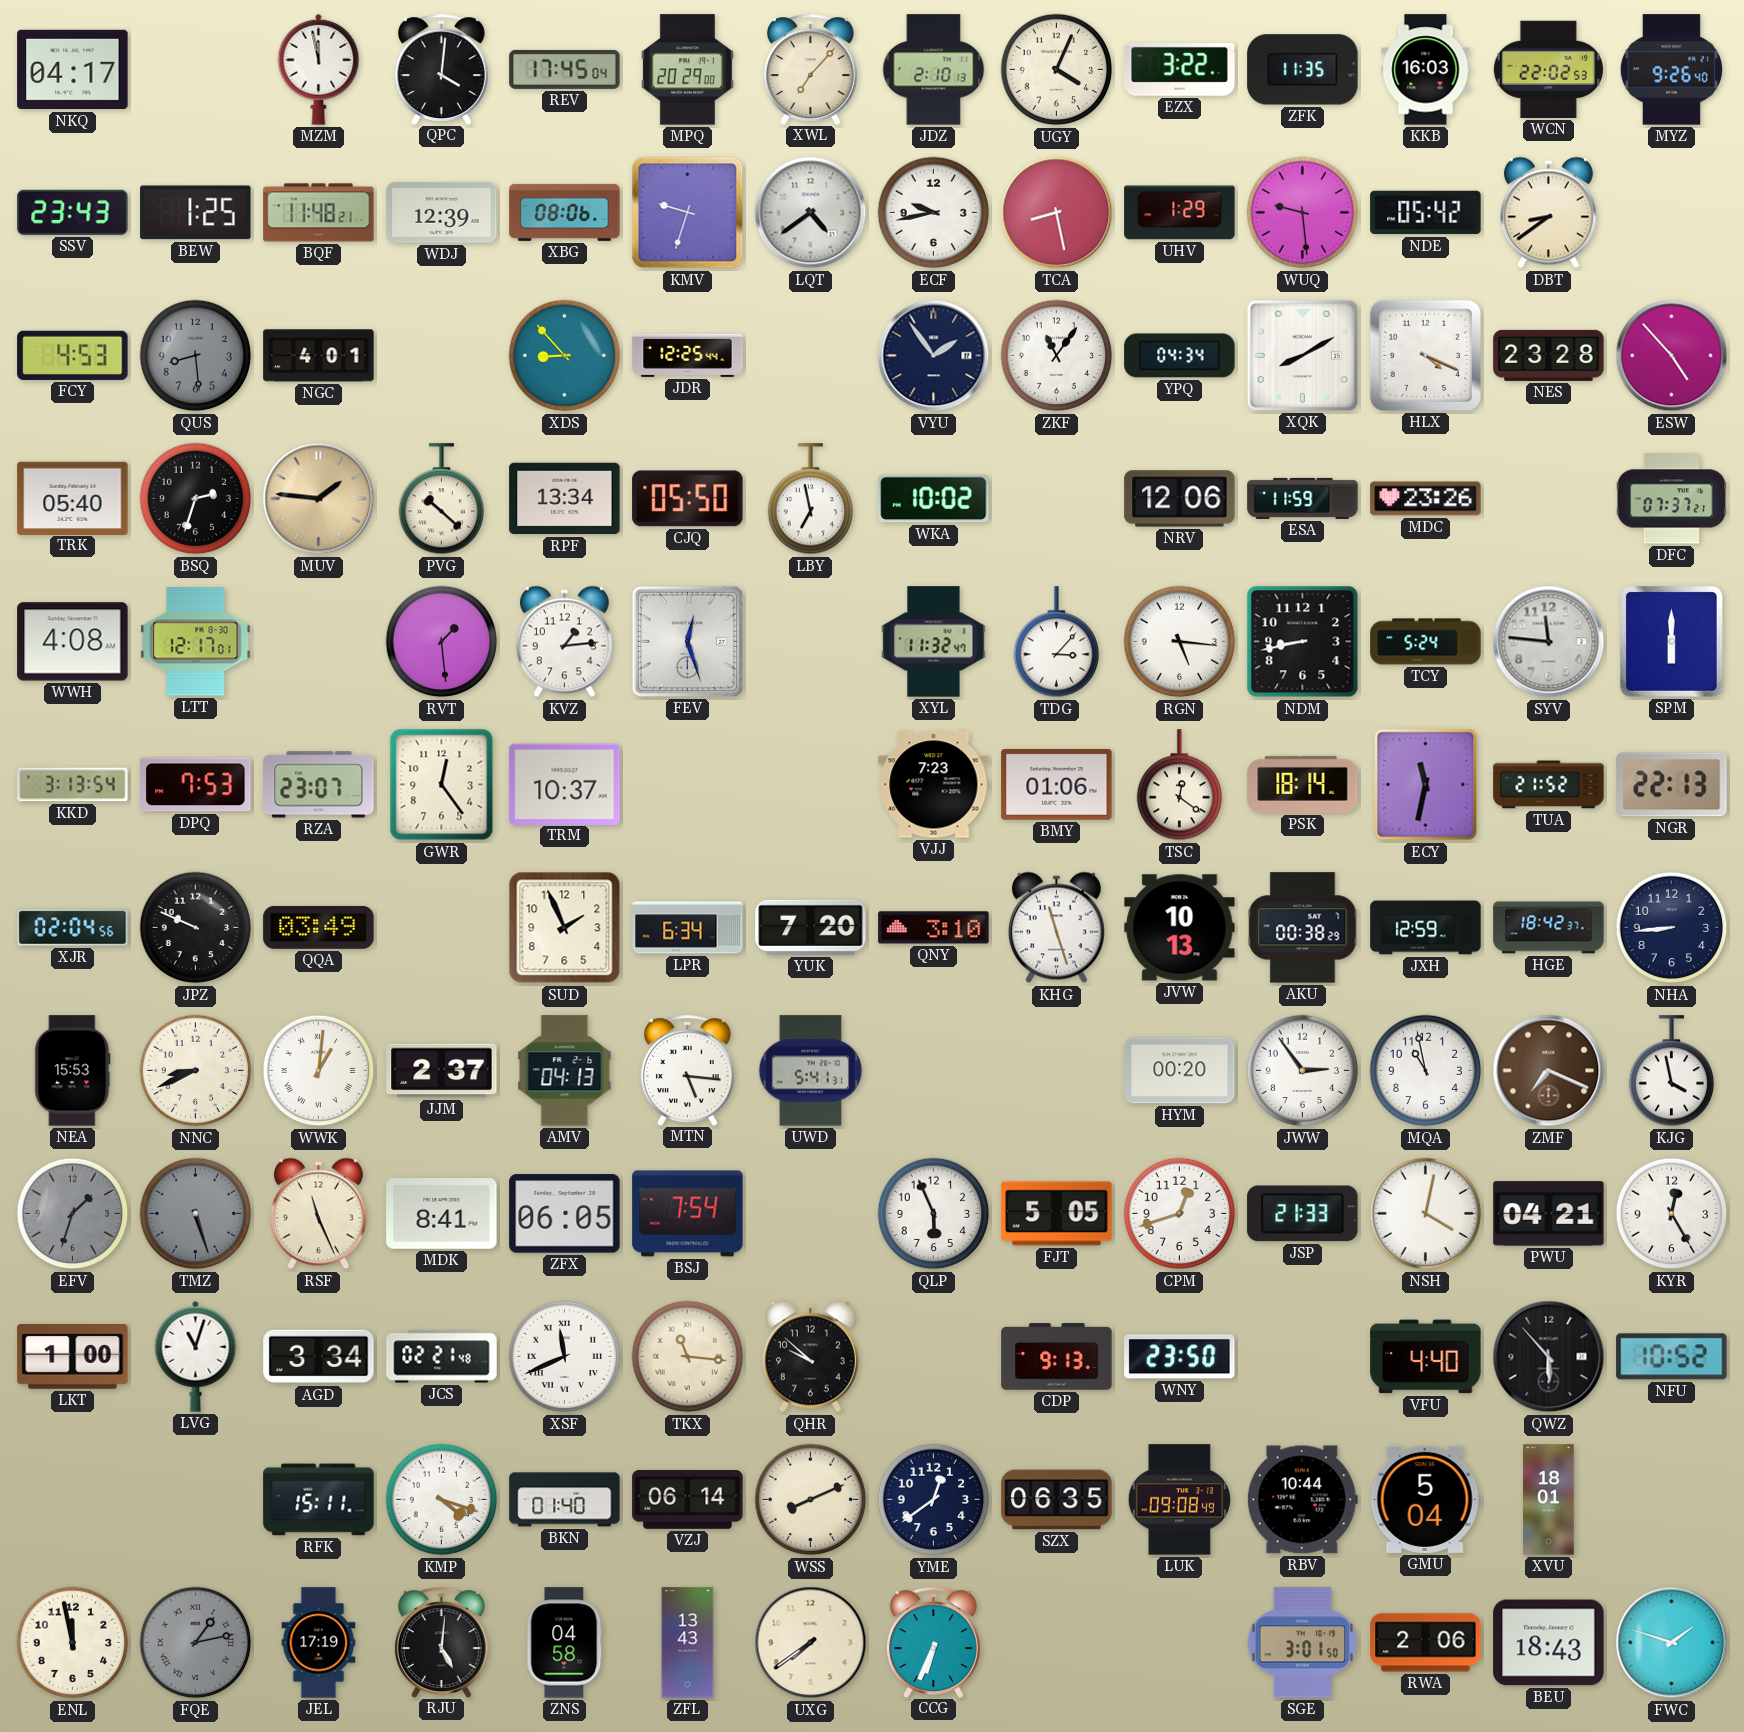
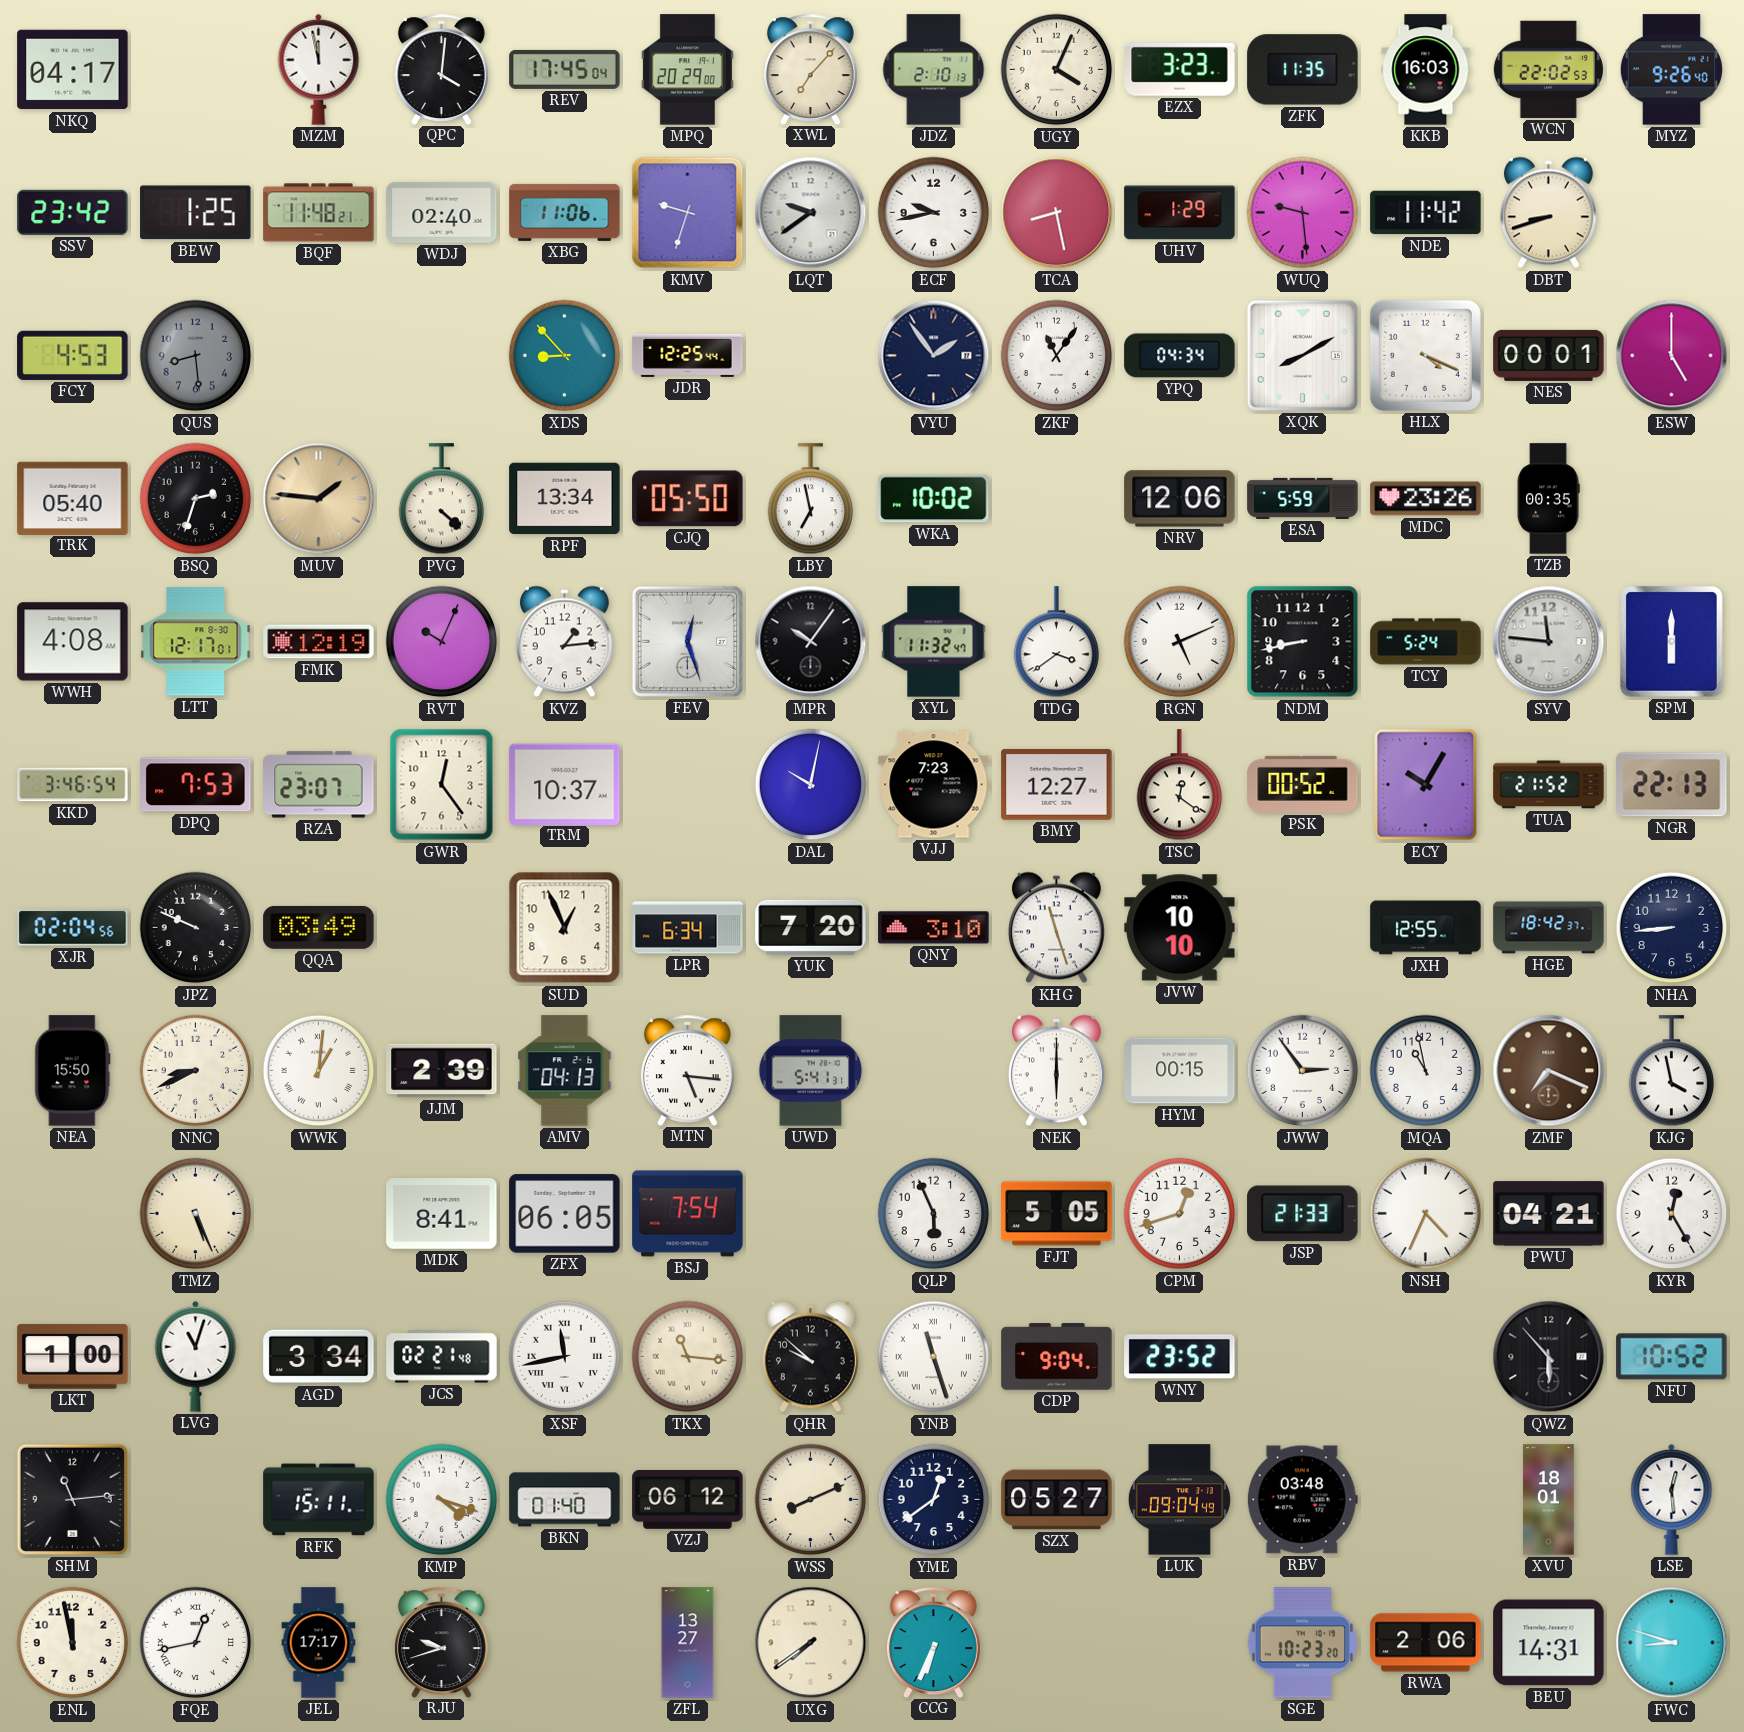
EZX: 3:22 -> 3:23 (1180, 70)
SSV: 23:43 -> 23:42 (73, 212)
WDJ: 12:39 -> 02:40 (442, 213)
XBG: 08:06 -> 11:06 (565, 212)
LQT: 4:39 -> 9:39 (811, 213)
NDE: 05:42 -> 11:42 (1426, 213)
DBT: 8:39 -> 8:42 (1548, 213)
NGC: 4:01 -> none (319, 356)
NES: 23:28 -> 00:01 (1549, 355)
ESW: 4:53 -> 5:00 (1672, 356)
PVG: 10:22 -> 4:22 (442, 499)
ESA: 11:59 -> 5:59 (1303, 498)
TZB: none -> 00:35 (1548, 499)
DFC: 07:37 -> none (1672, 499)
FMK: none -> 12:19 (319, 642)
RVT: 1:29 -> 10:04 (442, 642)
MPR: none -> 10:06 (811, 642)
TDG: 3:07 -> 3:39 (1057, 642)
RGN: 5:16 -> 5:11 (1180, 642)
KKD: 3:13 -> 3:46 (73, 785)
DAL: none -> 10:02 (811, 785)
BMY: 01:06 -> 12:27 (1057, 784)
PSK: 18:14 -> 00:52 (1303, 784)
ECY: 11:32 -> 10:05 (1426, 785)
SUD: 1:56 -> 12:56 (565, 928)
JVW: 10:13 -> 10:10 (1180, 928)
AKU: 00:38 -> none (1303, 928)
JXH: 12:59 -> 12:55 (1426, 928)
NEA: 15:53 -> 15:50 (73, 1071)
JJM: 2:37 -> 2:39 (442, 1071)
NEK: none -> 6:00 (1056, 1071)
HYM: 00:20 -> 00:15 (1180, 1071)
EFV: 1:33 -> none (73, 1214)
TMZ: 5:27 -> 5:26 (196, 1214)
TMZ dial: grey -> cream (196, 1214)
RSF: 11:26 -> none (318, 1214)
NSH: 4:02 -> 4:34 (1426, 1214)
XSF: 11:41 -> 11:43 (565, 1357)
YNB: none -> 11:27 (934, 1357)
CDP: 9:13 -> 9:04 (1057, 1357)
WNY: 23:50 -> 23:52 (1180, 1357)
VFU: 4:40 -> none (1426, 1357)
SHM: none -> 11:14 (72, 1499)
VZJ: 06:14 -> 06:12 (688, 1499)
SZX: 06:35 -> 05:27 (1057, 1500)
LUK: 09:08 -> 09:04 (1179, 1500)
RBV: 10:44 -> 03:48 (1302, 1500)
GMU: 5:04 -> none (1425, 1499)
LSE: none -> 12:29 (1672, 1499)
FQE: 1:13 -> 12:43 (196, 1643)
FQE dial: grey -> white (196, 1643)
JEL: 17:19 -> 17:17 (319, 1643)
RJU: 5:01 -> 9:42 (441, 1642)
ZNS: 04:58 -> none (565, 1643)
ZFL: 13:43 -> 13:27 (688, 1643)
SGE: 3:01 -> 10:23 (1303, 1643)
BEU: 18:43 -> 14:31 (1549, 1643)
FWC: 1:48 -> 8:48 (1672, 1643)
